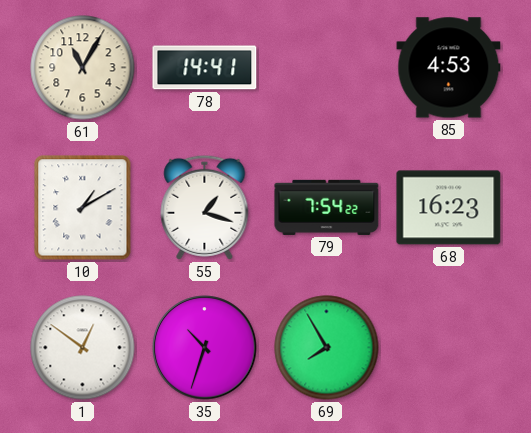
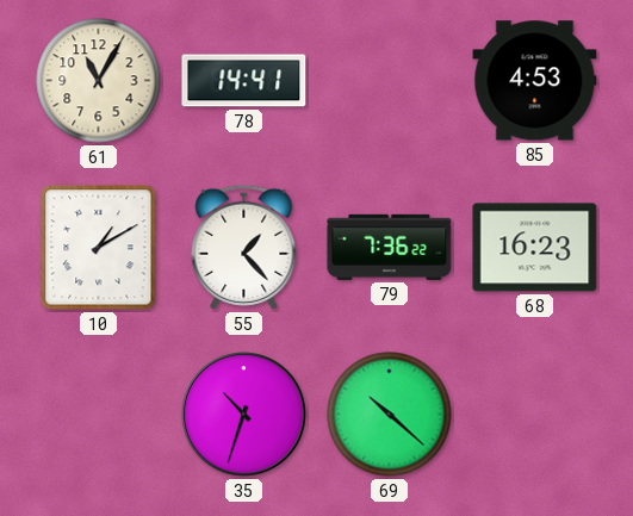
55: 1:18 -> 1:23 (244, 247)
79: 7:54 -> 7:36 (390, 247)
1: 12:51 -> none (83, 348)
69: 7:55 -> 10:22 (390, 415)
